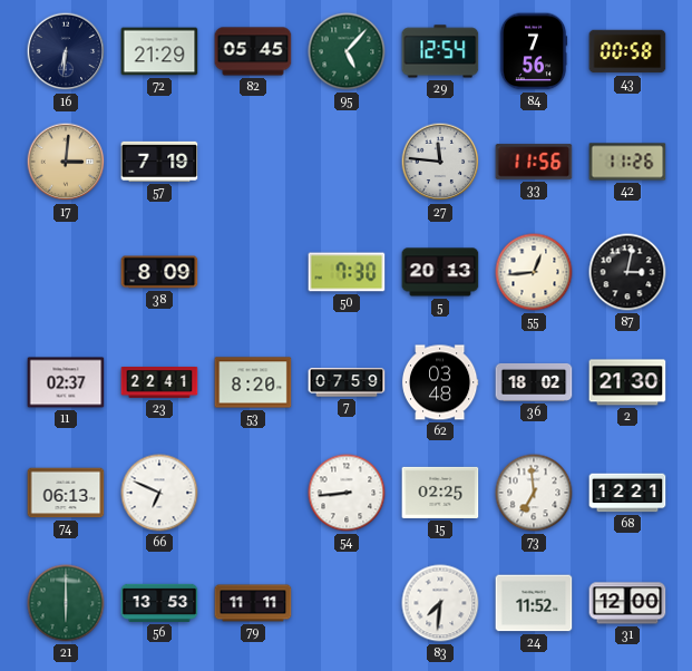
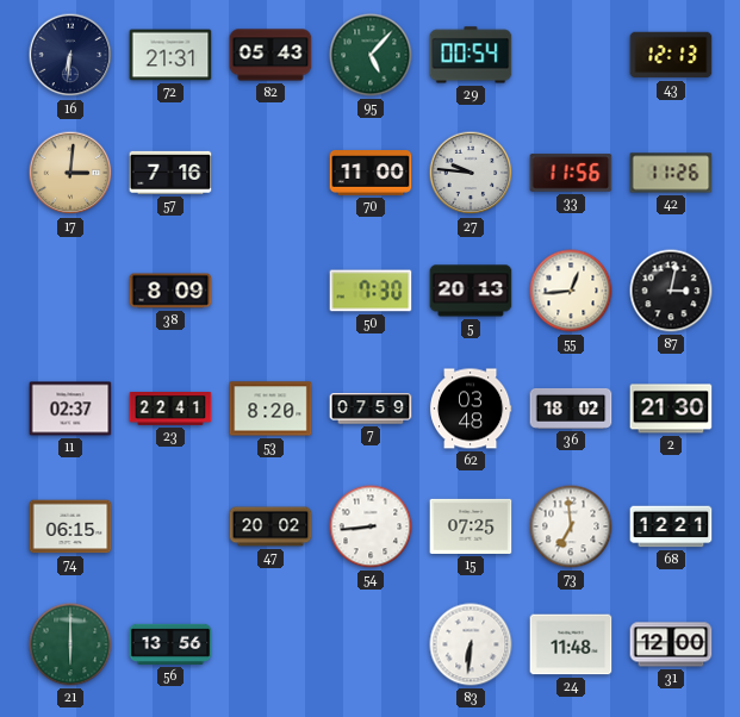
72: 21:29 -> 21:31 (170, 55)
82: 05:45 -> 05:43 (270, 55)
29: 12:54 -> 00:54 (471, 55)
84: 7:56 -> none (534, 51)
43: 00:58 -> 12:13 (671, 55)
57: 7:19 -> 7:16 (170, 173)
70: none -> 11:00 (371, 173)
27: 11:46 -> 9:46 (471, 173)
74: 06:13 -> 06:15 (70, 526)
66: 6:49 -> none (159, 493)
47: none -> 20:02 (270, 526)
15: 02:25 -> 07:25 (471, 526)
56: 13:53 -> 13:56 (170, 644)
79: 11:11 -> none (253, 603)
83: 7:31 -> 6:31 (471, 644)
24: 11:52 -> 11:48 (571, 644)
